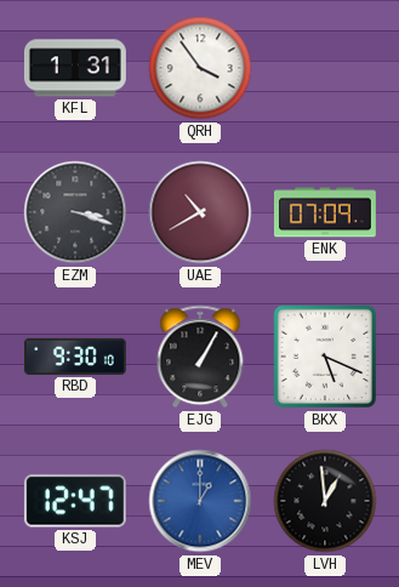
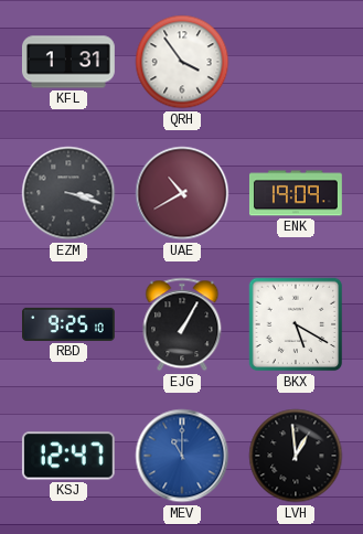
ENK: 07:09 -> 19:09 (296, 193)
RBD: 9:30 -> 9:25 (70, 324)
BKX: 5:19 -> 5:20 (296, 324)
MEV: 1:00 -> 11:00 (182, 456)
